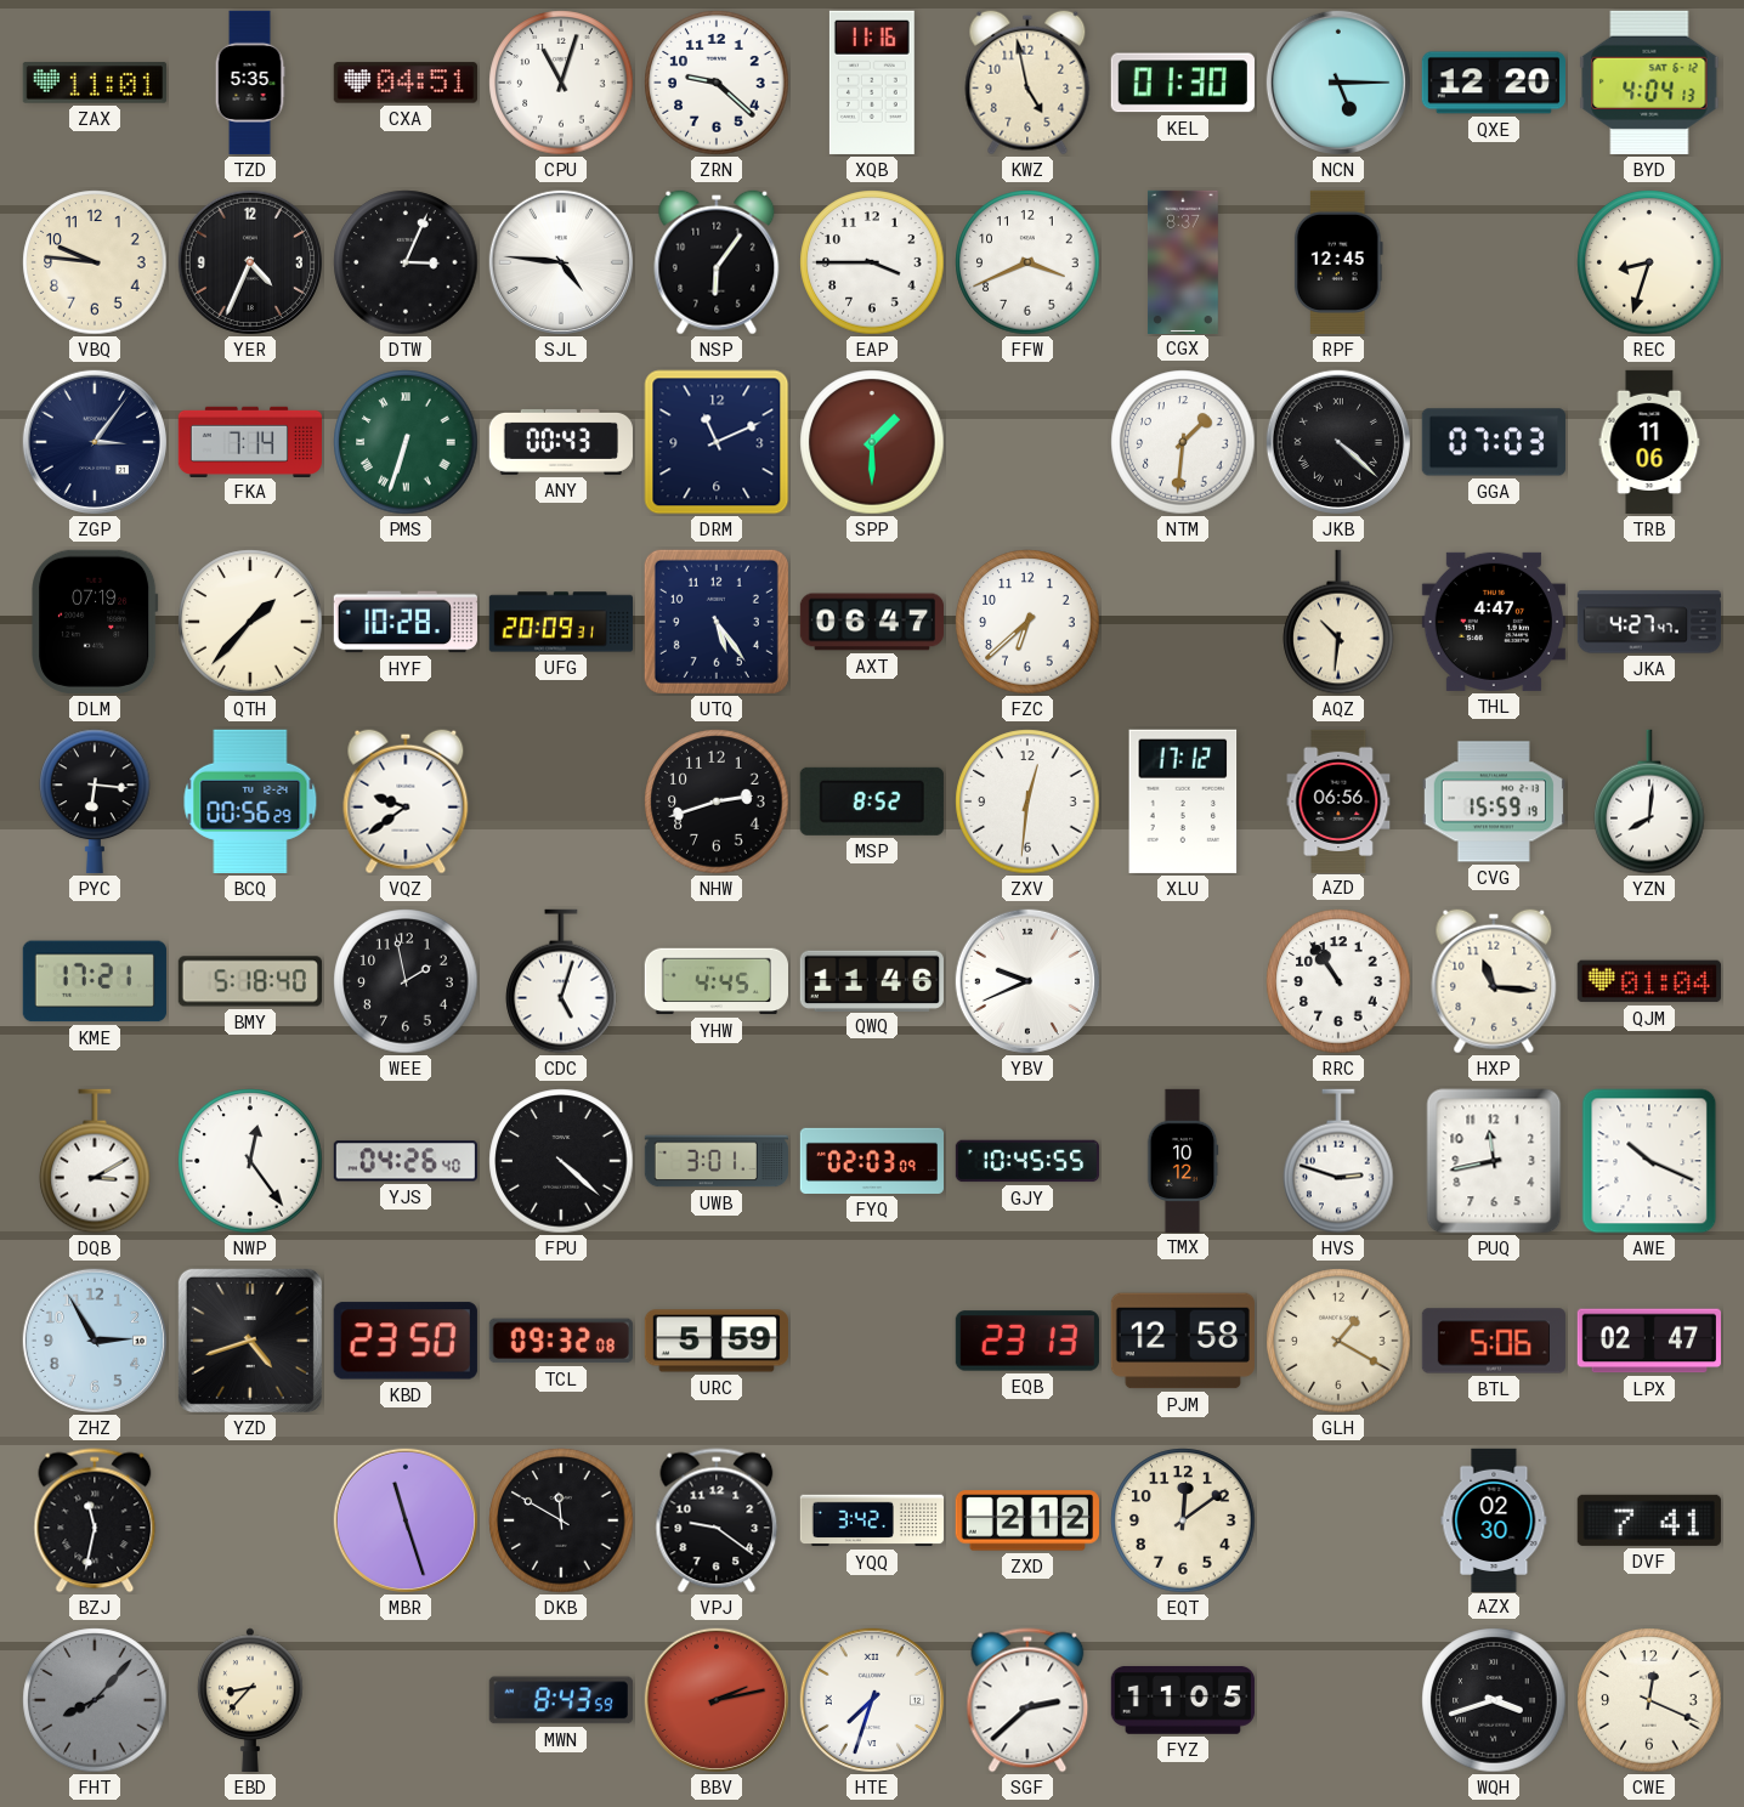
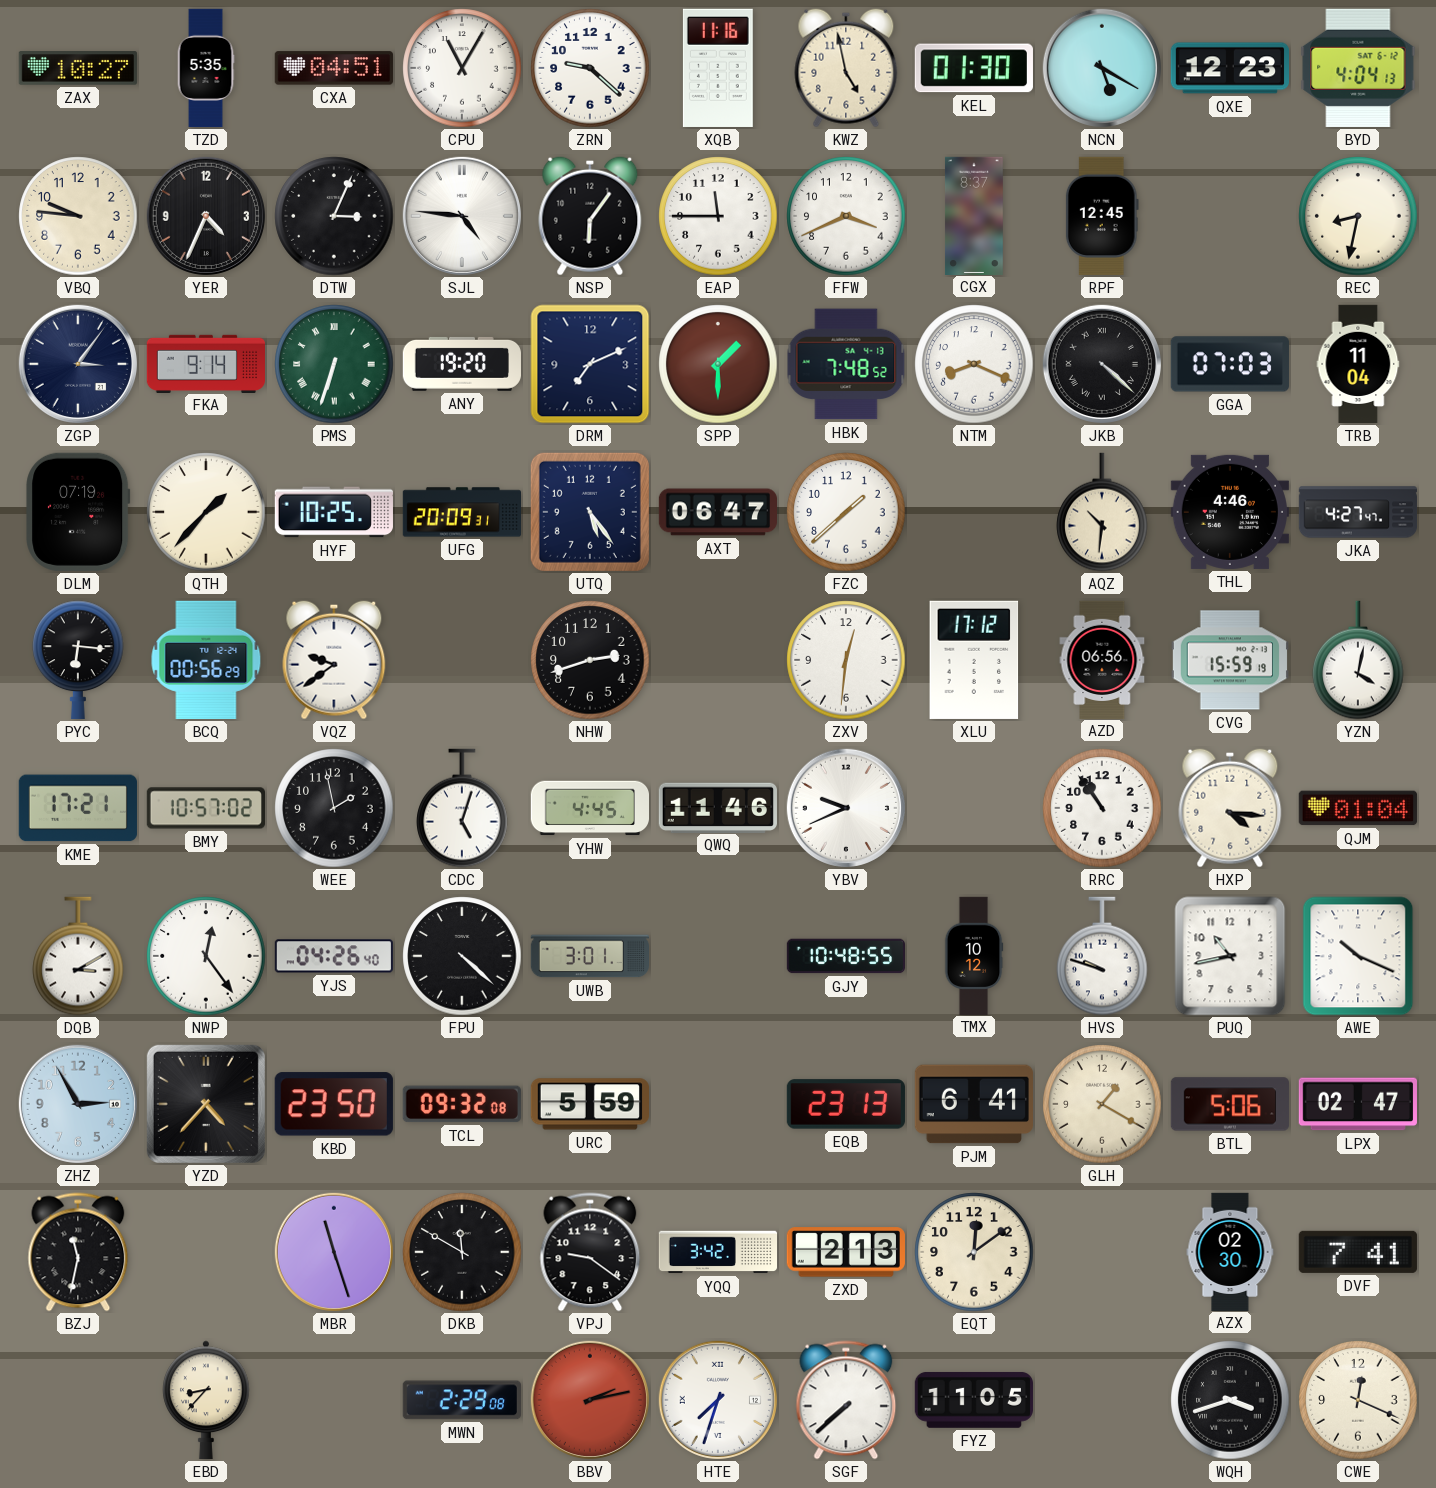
ZAX: 11:01 -> 10:27 (78, 68)
CPU: 11:03 -> 11:05 (462, 68)
NCN: 5:15 -> 5:20 (1102, 68)
QXE: 12:20 -> 12:23 (1229, 68)
EAP: 3:45 -> 11:45 (718, 216)
REC: 8:33 -> 8:32 (1358, 216)
FKA: 7:14 -> 9:14 (205, 363)
ANY: 00:43 -> 19:20 (461, 364)
DRM: 11:11 -> 7:11 (590, 364)
HBK: none -> 7:48 (846, 364)
NTM: 1:31 -> 8:19 (974, 364)
TRB: 11:06 -> 11:04 (1358, 364)
HYF: 10:28 -> 10:25 (334, 512)
FZC: 6:38 -> 1:38 (846, 512)
THL: 4:47 -> 4:46 (1230, 512)
MSP: 8:52 -> none (872, 801)
YZN: 8:01 -> 4:02 (1358, 660)
BMY: 5:18 -> 10:57 (205, 808)
HXP: 11:16 -> 4:16 (1230, 808)
FYQ: 02:03 -> none (871, 1161)
GJY: 10:45 -> 10:48 (845, 956)
HVS: 2:48 -> 9:48 (1102, 956)
PUQ: 11:43 -> 10:43 (1230, 956)
YZD: 4:42 -> 4:37 (206, 1104)
PJM: 12:58 -> 6:41 (974, 1104)
ZXD: 2:12 -> 2:13 (846, 1252)
FHT: 8:07 -> none (95, 1700)
MWN: 8:43 -> 2:29 (462, 1400)
SGF: 2:38 -> 7:38 (846, 1400)
